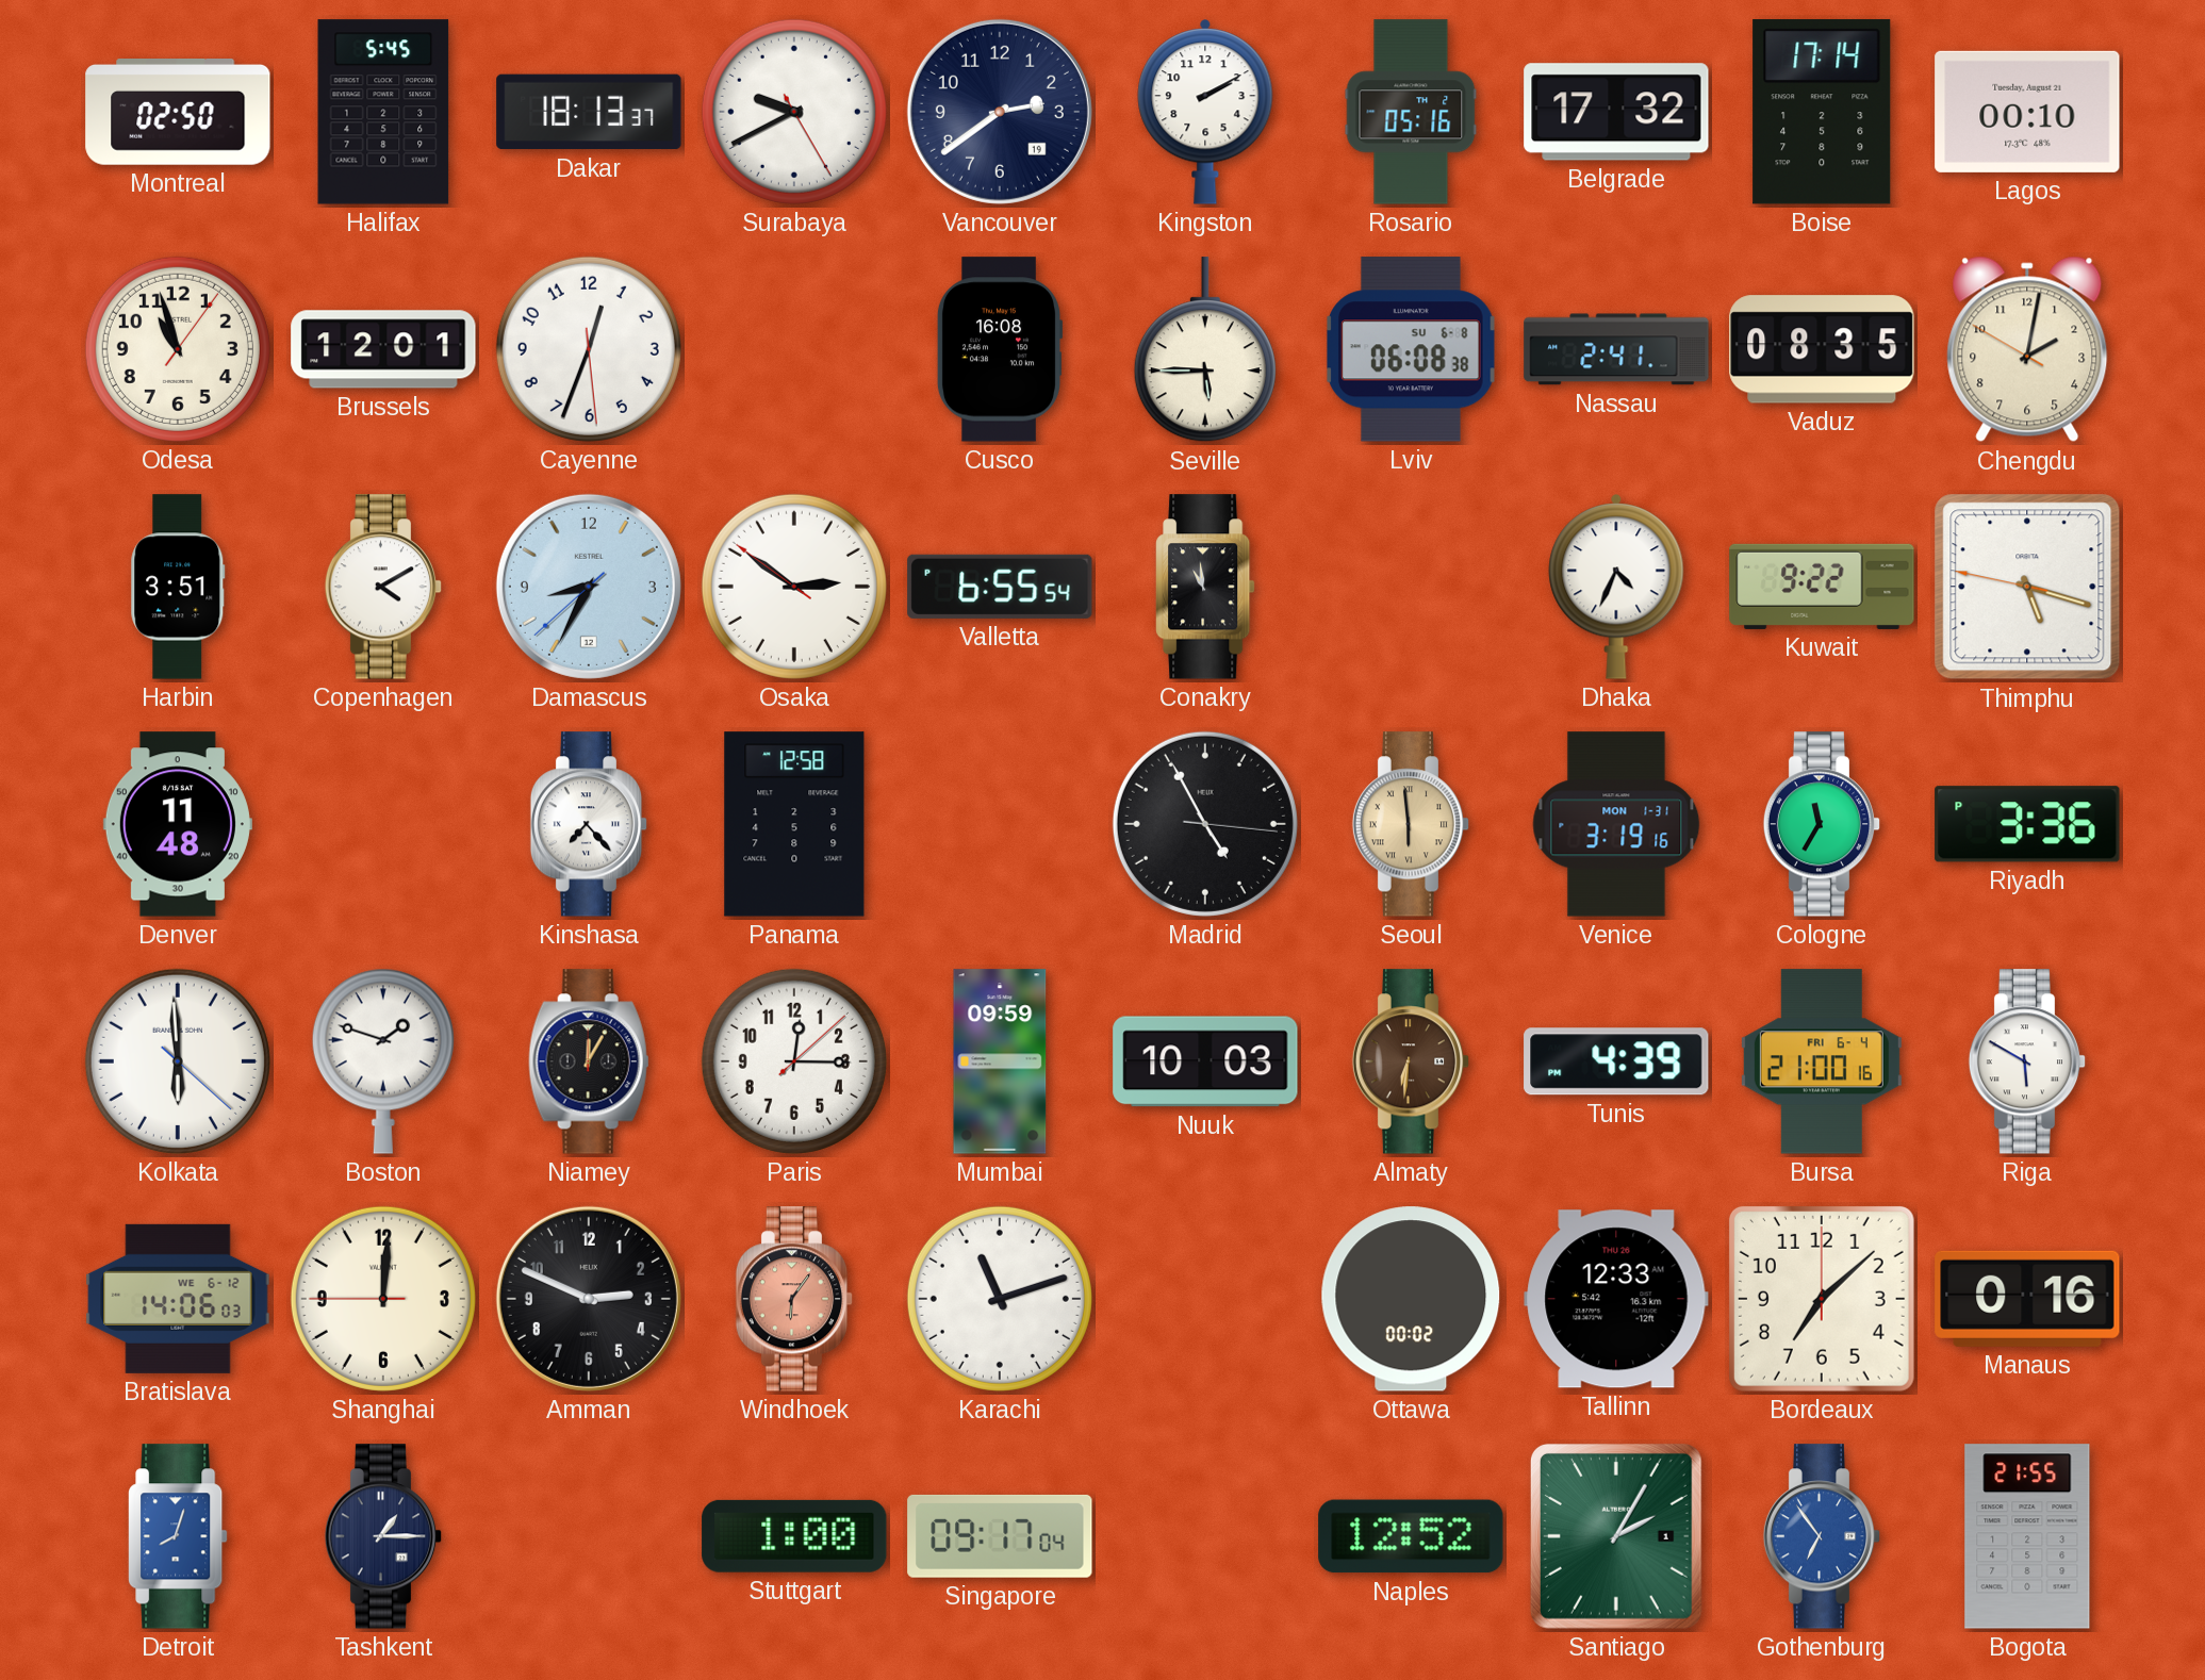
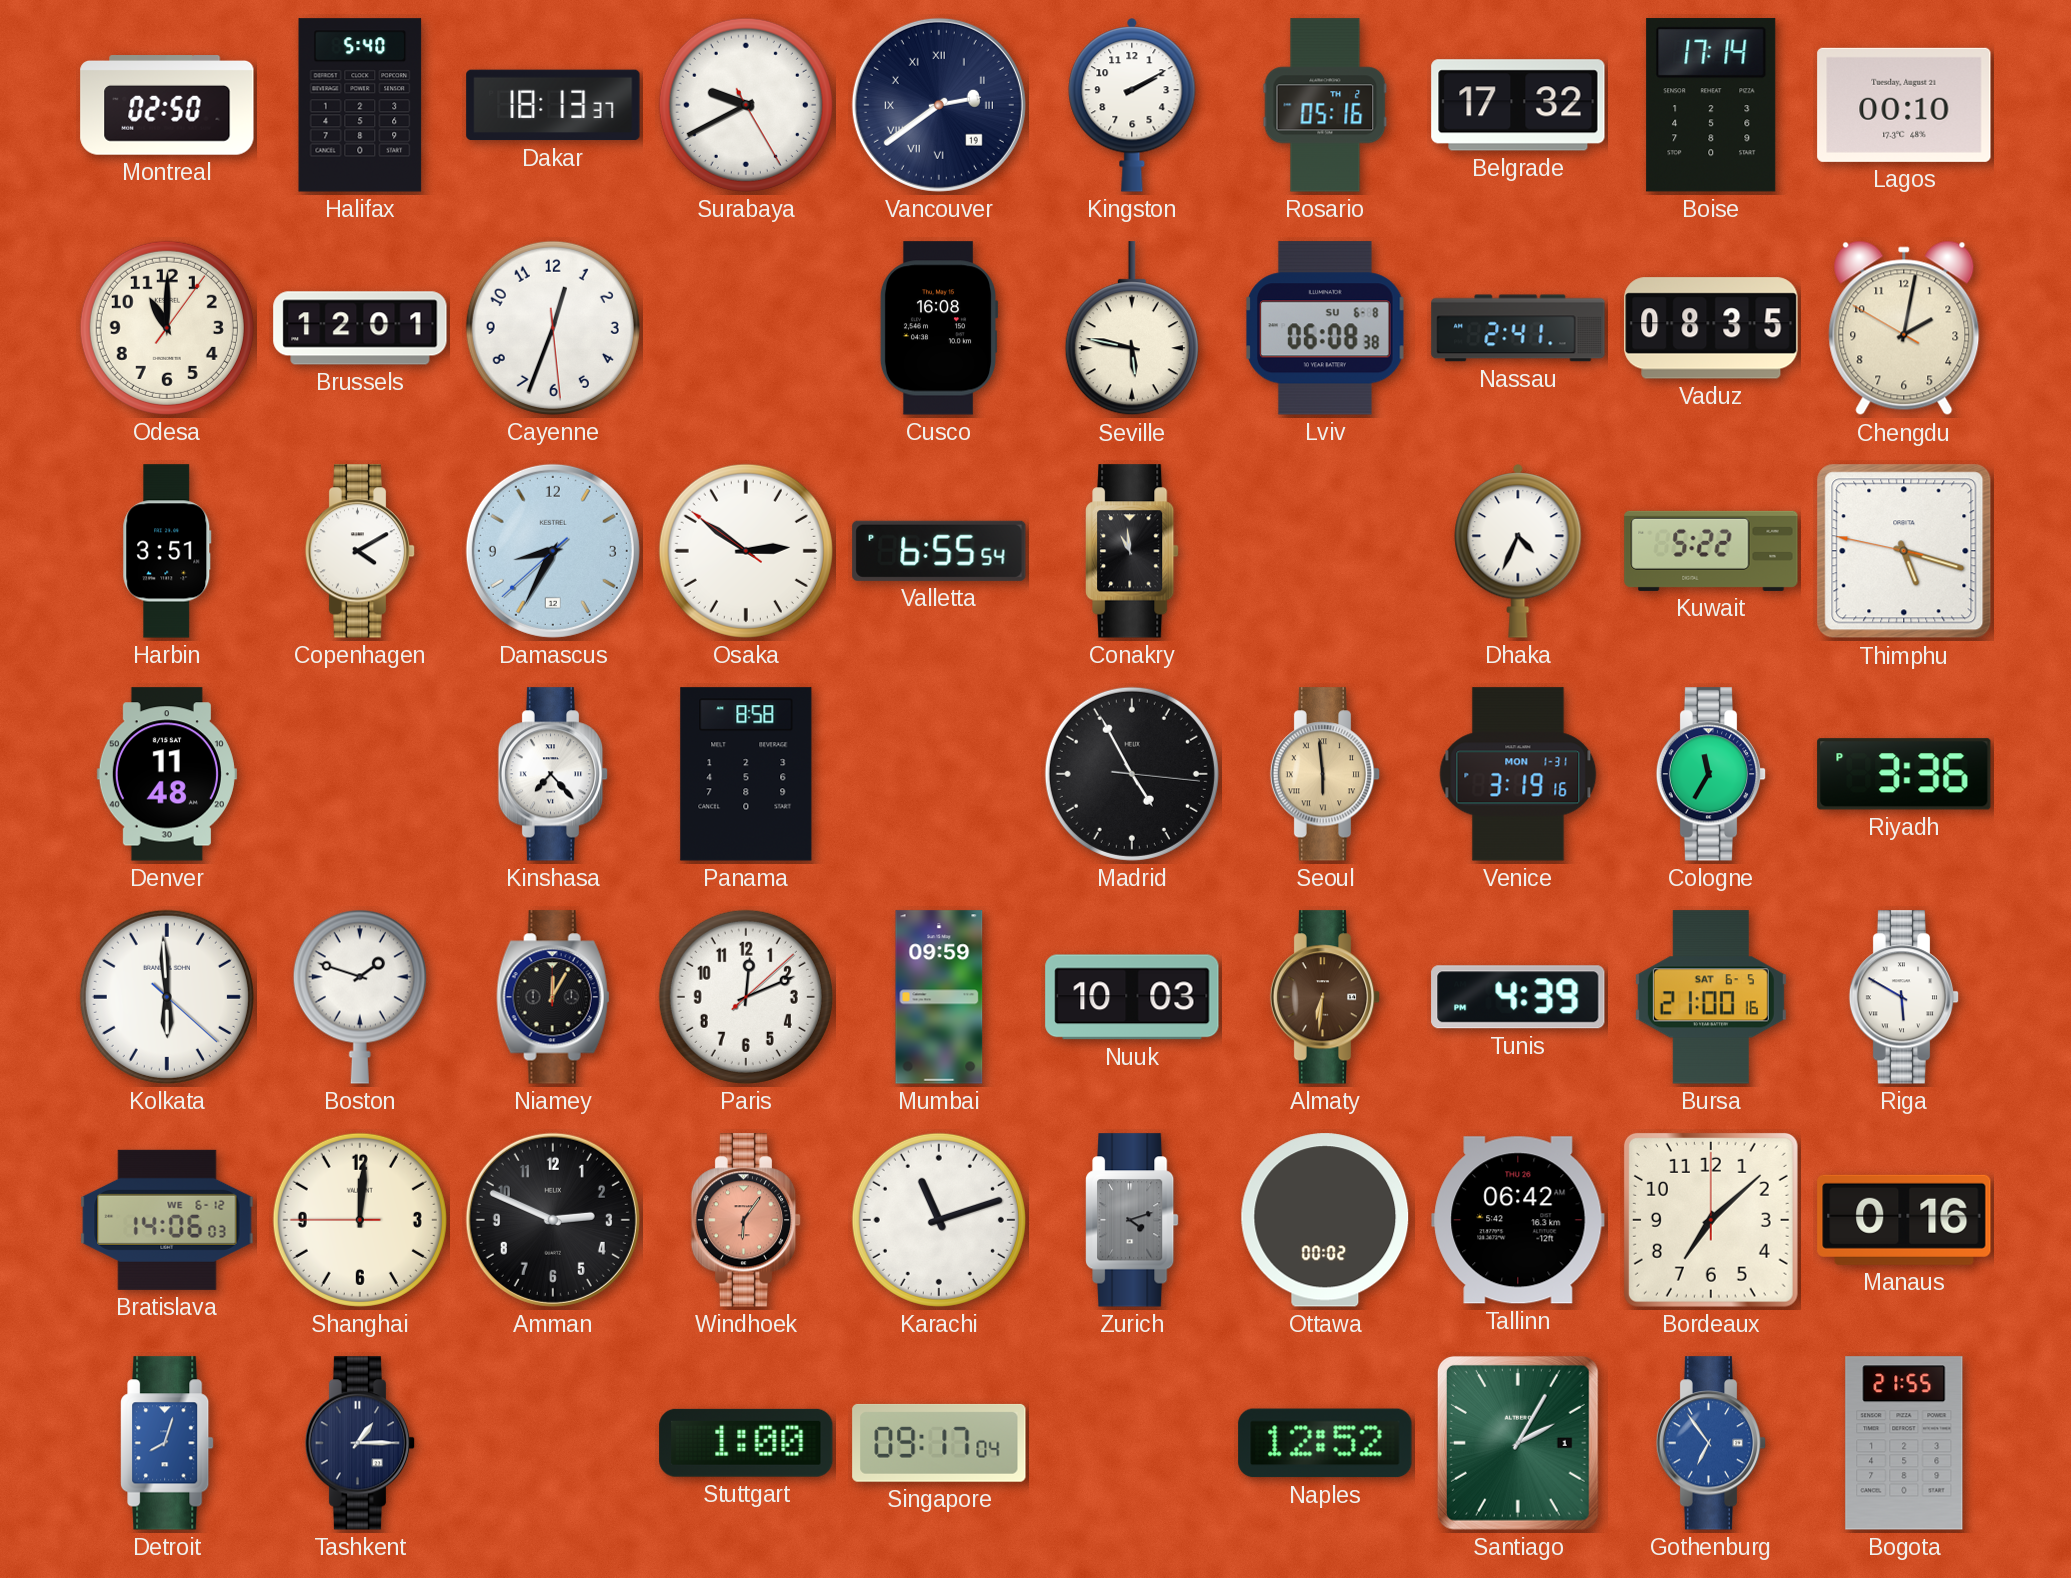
Halifax: 5:45 -> 5:40 (360, 105)
Vancouver numerals: Arabic -> Roman (939, 105)
Odesa: 10:57 -> 11:00 (167, 328)
Seville: 5:45 -> 5:47 (1132, 329)
Kuwait: 9:22 -> 5:22 (1711, 551)
Panama: 12:58 -> 8:58 (746, 774)
Paris: 12:15 -> 12:11 (746, 997)
Bursa date: FRI 6-4 -> SAT 6-5 (1711, 997)
Zurich: none -> 4:12 (1132, 1220)
Tallinn: 12:33 -> 06:42 (1518, 1220)
